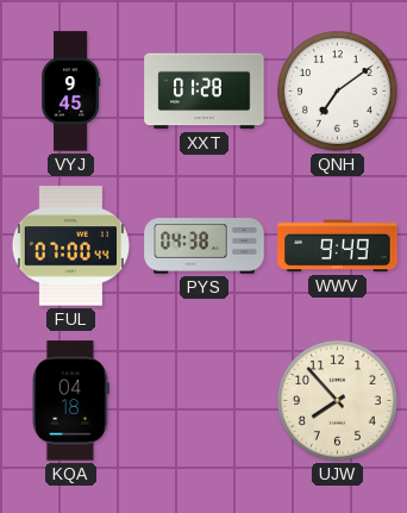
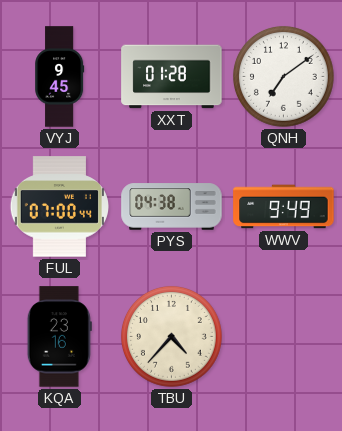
KQA: 04:18 -> 23:16 (59, 337)
TBU: none -> 4:37 (171, 337)
UJW: 7:53 -> none (337, 401)
